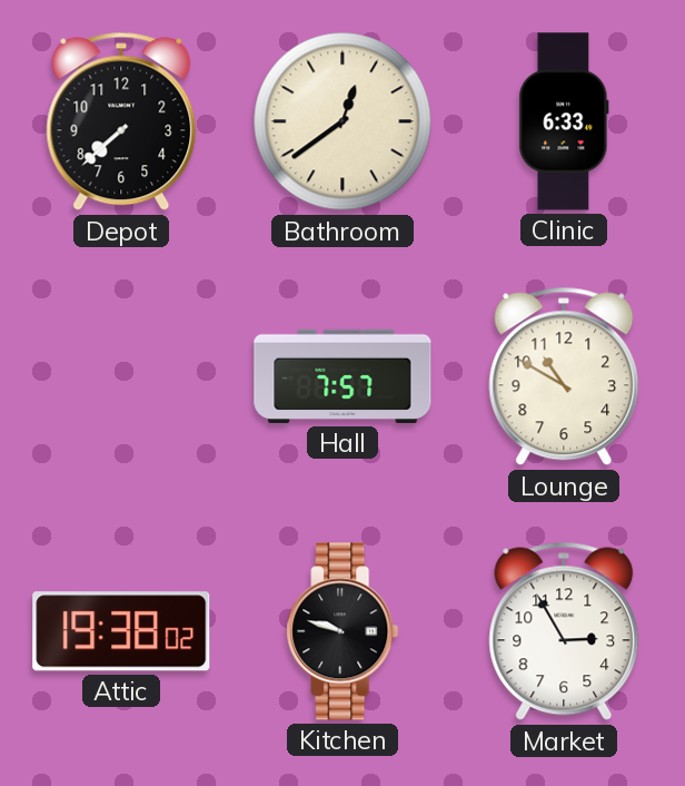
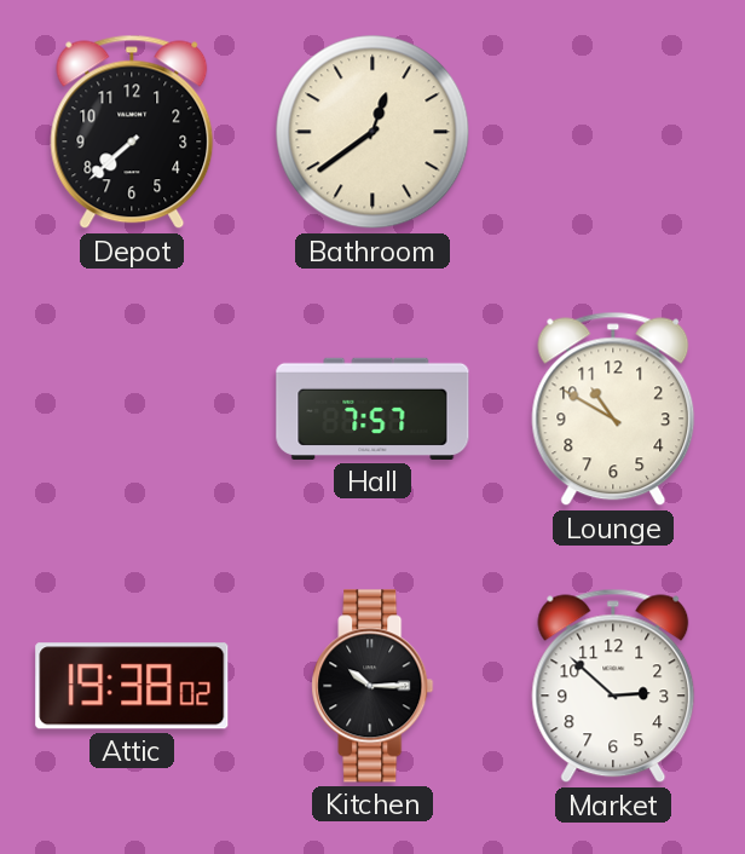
Clinic: 6:33 -> none (564, 121)
Kitchen: 9:48 -> 10:15 (372, 686)
Market: 2:55 -> 2:52 (613, 686)
